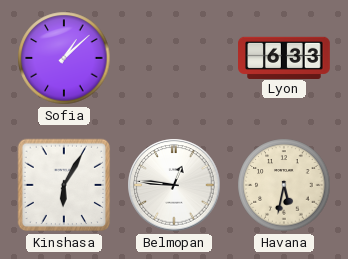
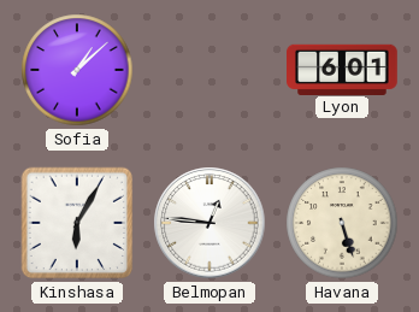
Lyon: 6:33 -> 6:01 (343, 69)
Havana: 5:32 -> 5:27 (342, 223)
